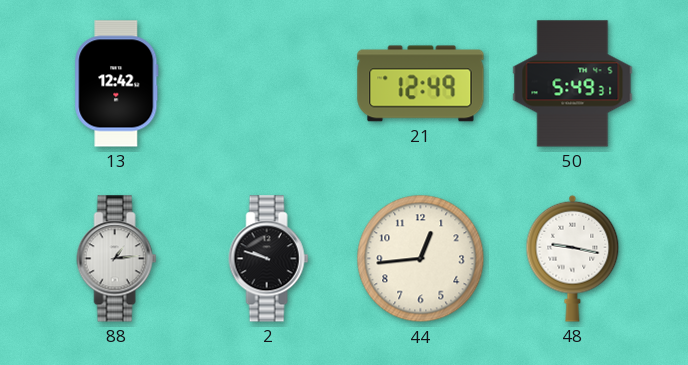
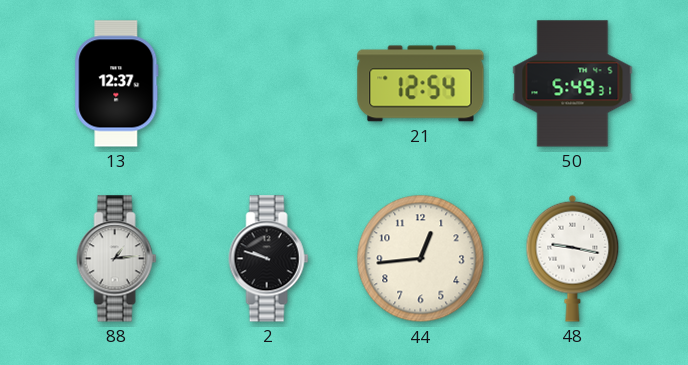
13: 12:42 -> 12:37 (117, 84)
21: 12:49 -> 12:54 (421, 84)
